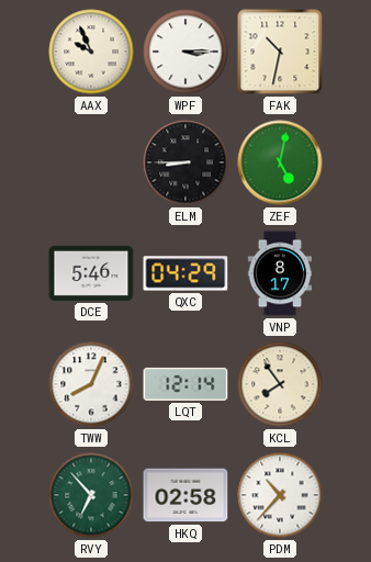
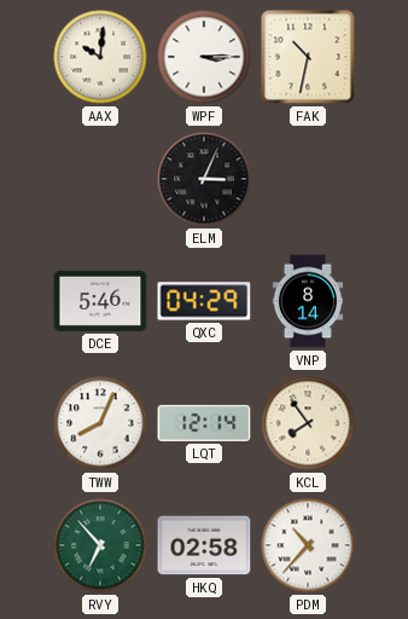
AAX: 9:56 -> 10:01 (100, 57)
ELM: 8:45 -> 3:04 (204, 179)
ZEF: 5:02 -> none (280, 162)
VNP: 8:17 -> 8:14 (308, 301)
